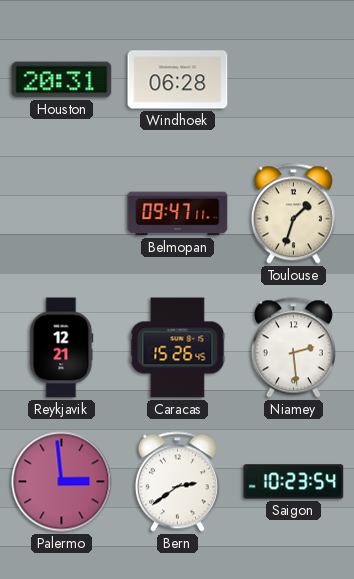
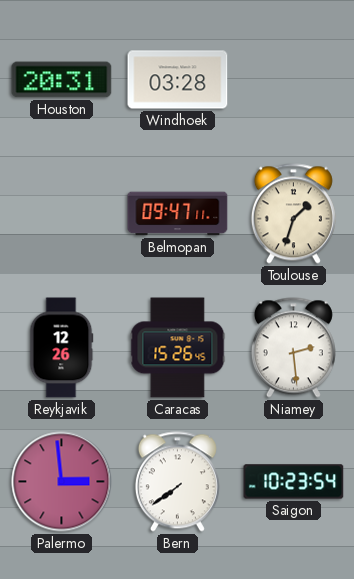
Windhoek: 06:28 -> 03:28 (178, 80)
Reykjavik: 12:21 -> 12:26 (61, 348)
Bern: 2:39 -> 7:39 (177, 482)
